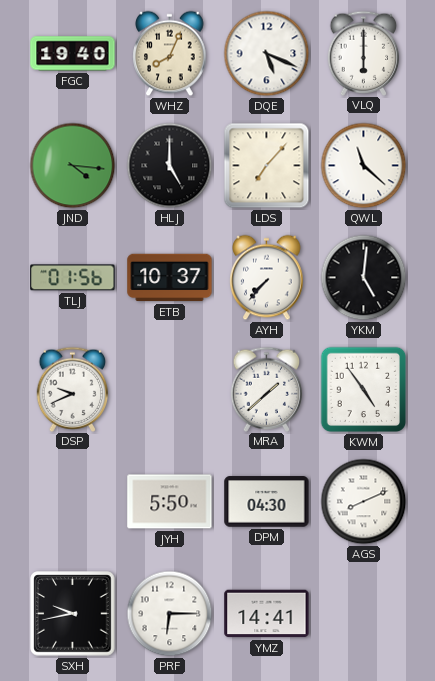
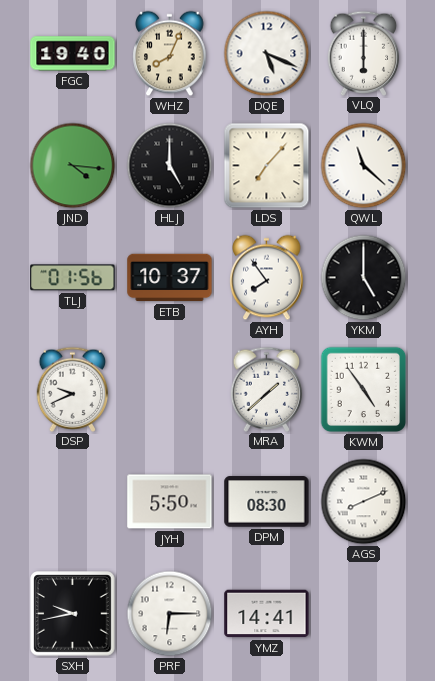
AYH: 7:37 -> 7:54 (267, 278)
YKM: 5:01 -> 5:00 (364, 278)
DPM: 04:30 -> 08:30 (267, 502)
